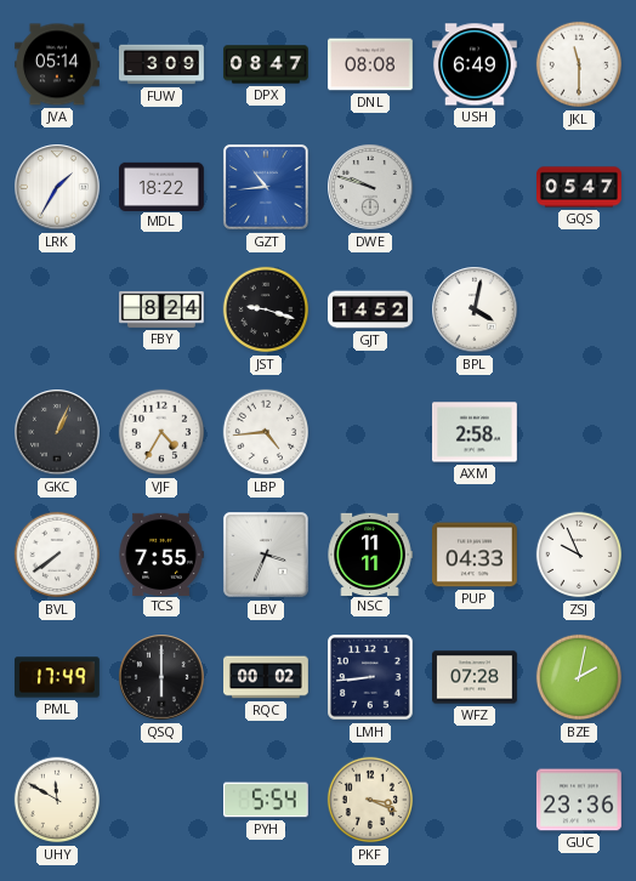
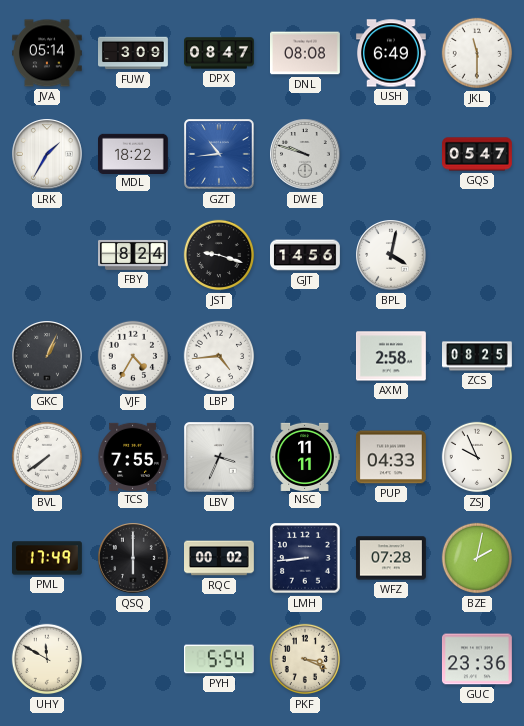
GJT: 14:52 -> 14:56 (305, 255)
ZCS: none -> 08:25 (478, 356)
